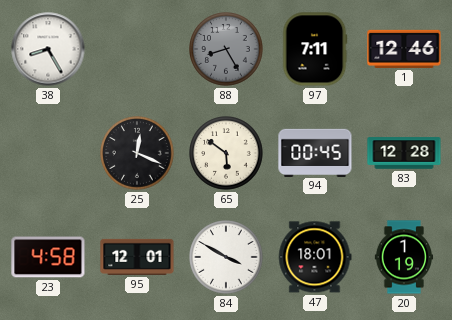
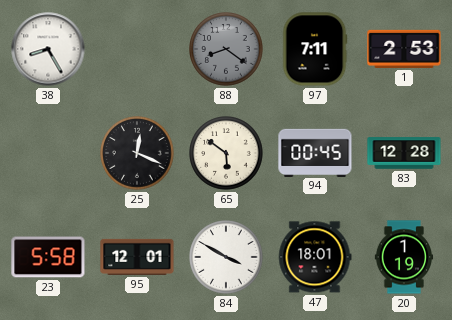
88: 8:25 -> 8:21 (226, 49)
1: 12:46 -> 2:53 (404, 49)
23: 4:58 -> 5:58 (48, 257)
